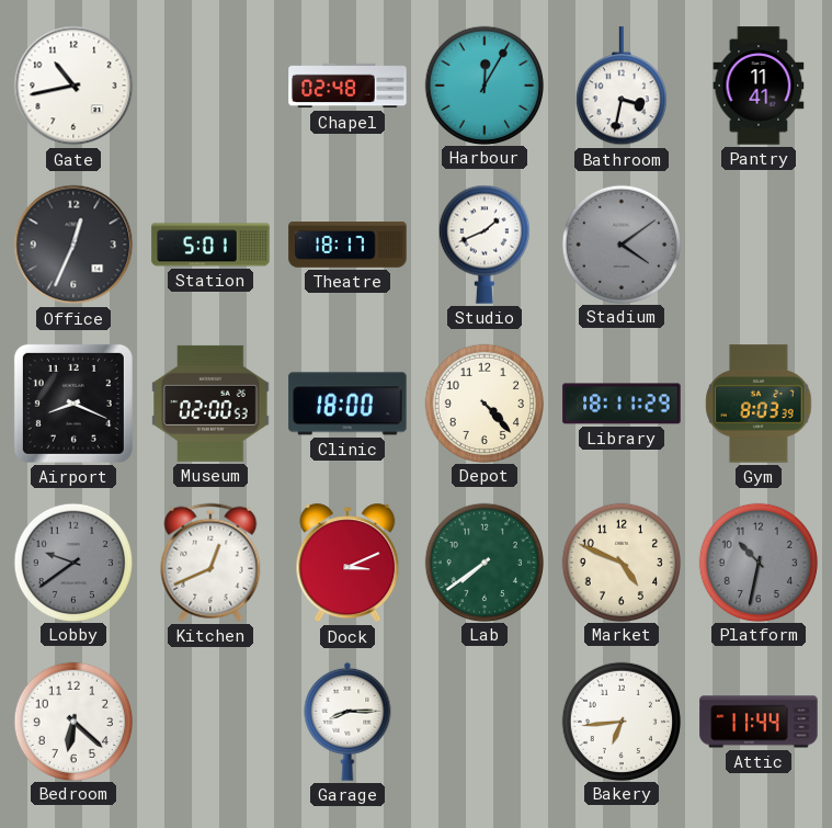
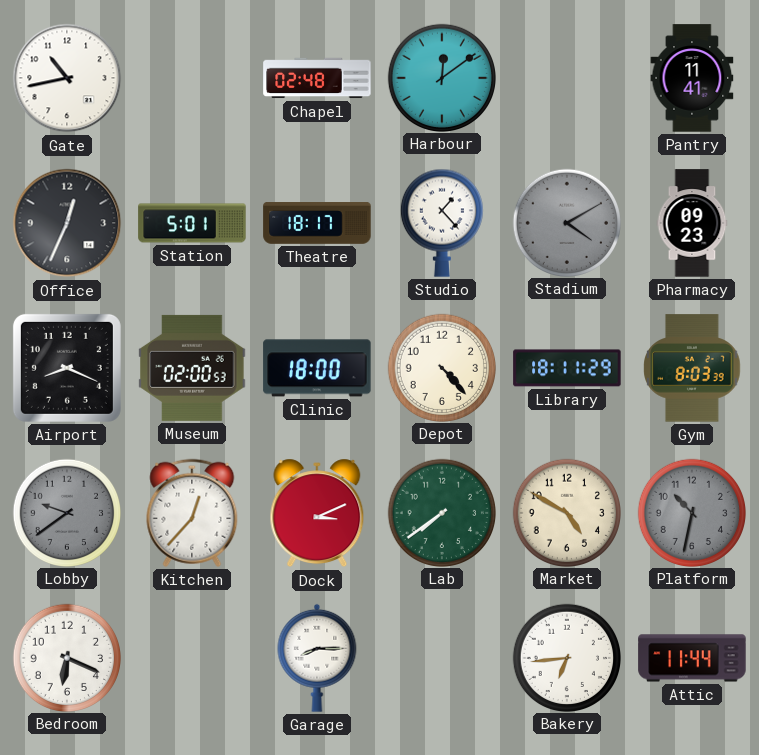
Harbour: 12:05 -> 12:09 (441, 77)
Bathroom: 3:32 -> none (622, 87)
Studio: 1:41 -> 1:23 (442, 223)
Stadium: 4:09 -> 4:10 (566, 222)
Pharmacy: none -> 09:23 (692, 223)
Kitchen: 12:41 -> 12:37 (192, 513)
Market: 4:49 -> 4:50 (566, 512)
Bedroom: 6:22 -> 6:19 (66, 657)
